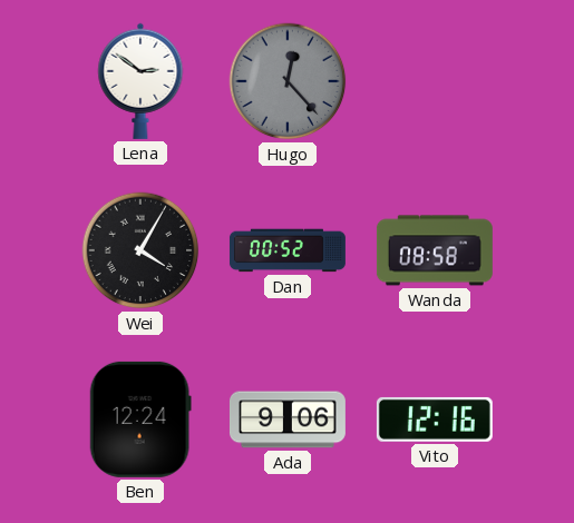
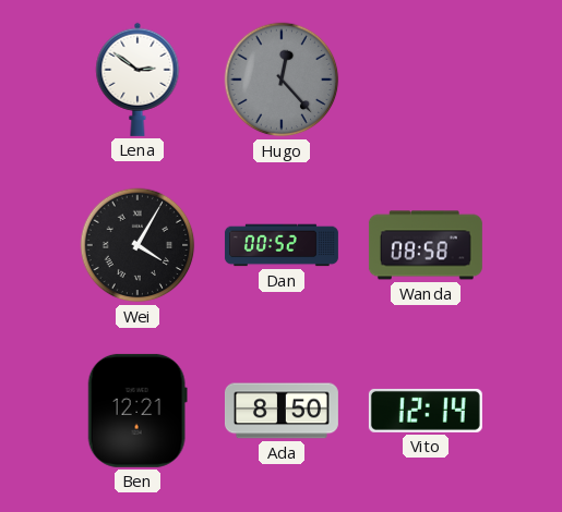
Ben: 12:24 -> 12:21 (137, 411)
Ada: 9:06 -> 8:50 (282, 411)
Vito: 12:16 -> 12:14 (426, 411)
